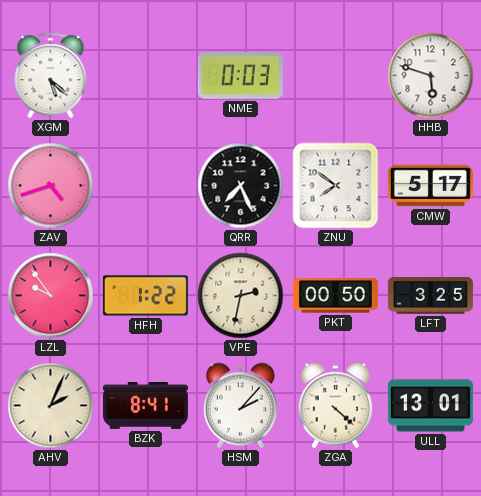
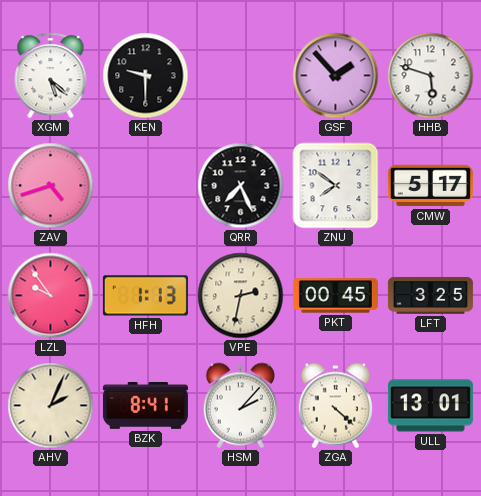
KEN: none -> 9:30 (146, 76)
NME: 0:03 -> none (240, 76)
GSF: none -> 1:53 (336, 76)
HFH: 1:22 -> 1:13 (145, 296)
PKT: 00:50 -> 00:45 (335, 296)
